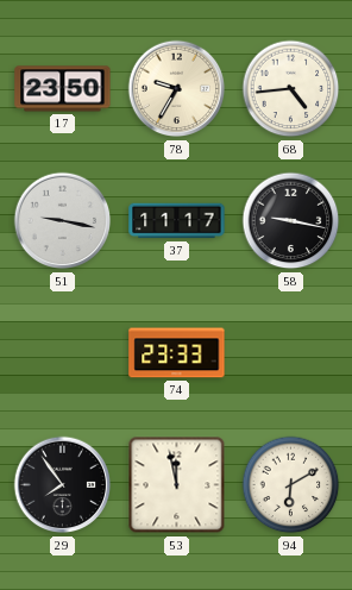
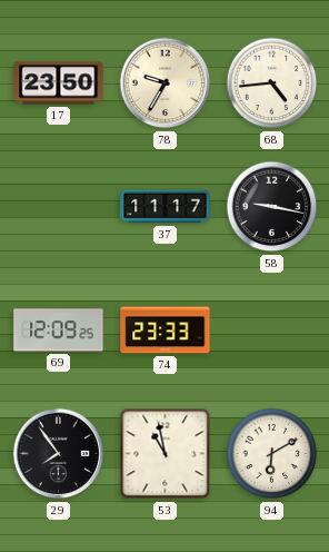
51: 9:17 -> none (63, 221)
69: none -> 12:09 (59, 331)
53: 11:58 -> 10:58 (166, 454)
